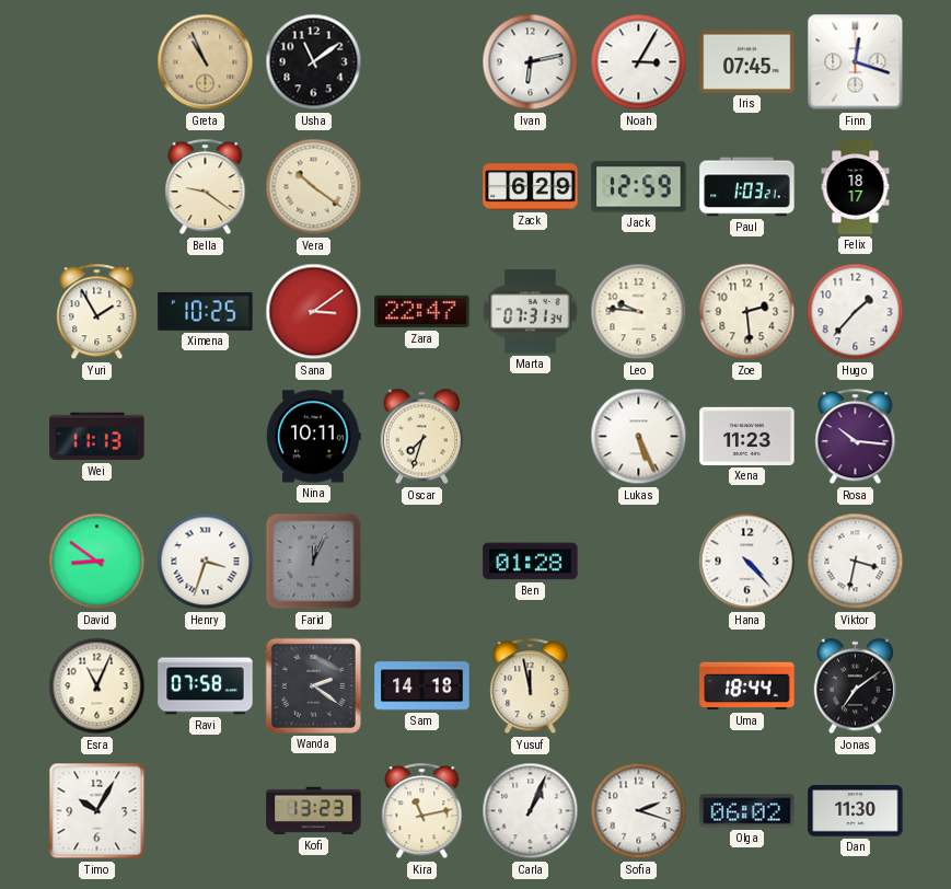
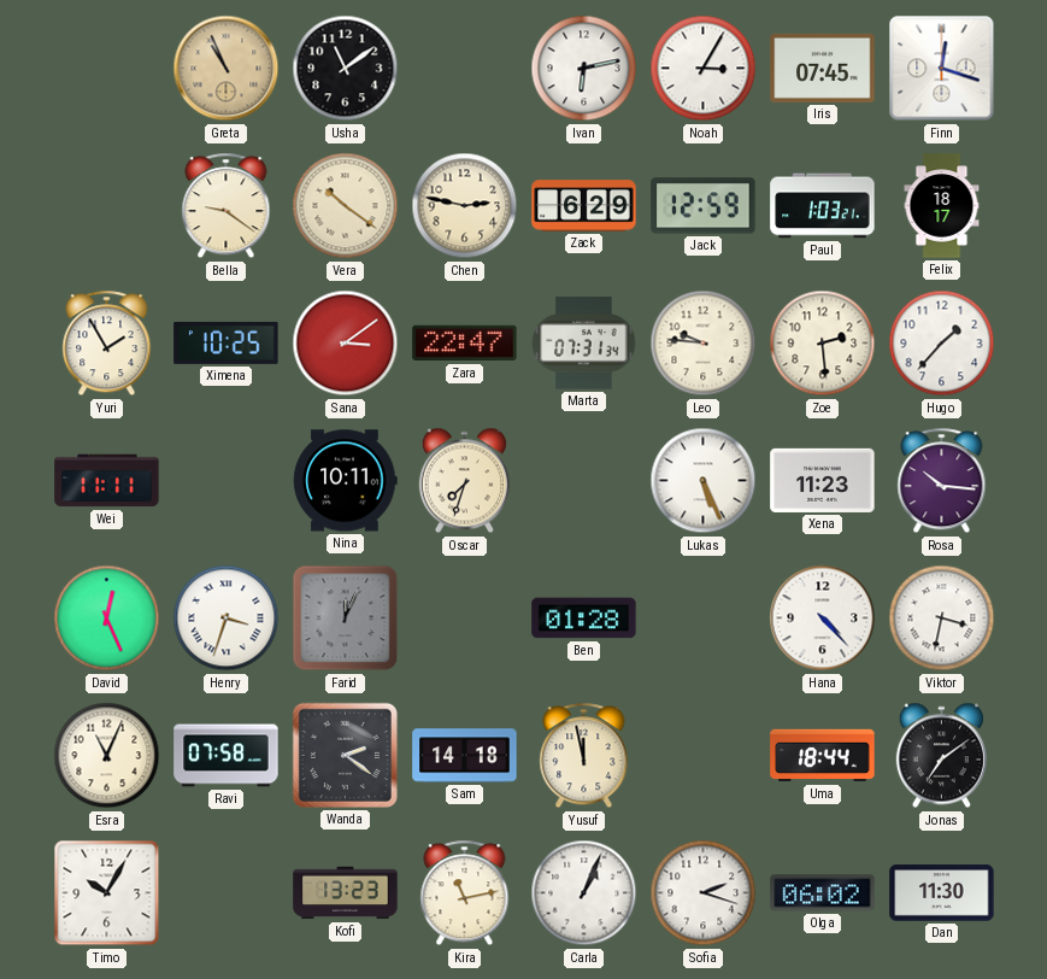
Chen: none -> 2:47 (465, 206)
Wei: 11:13 -> 11:11 (107, 481)
David: 8:51 -> 12:26 (107, 619)
